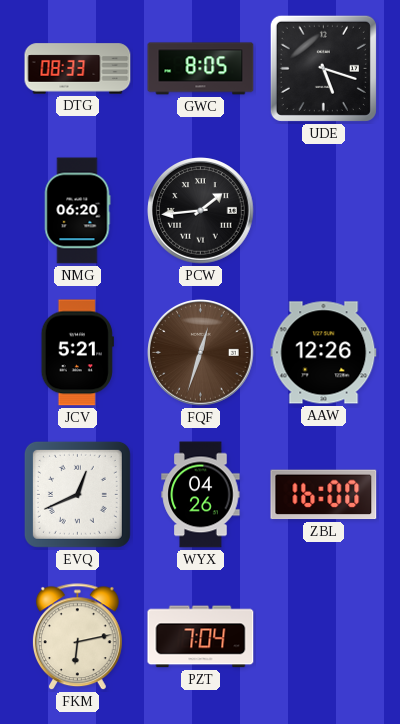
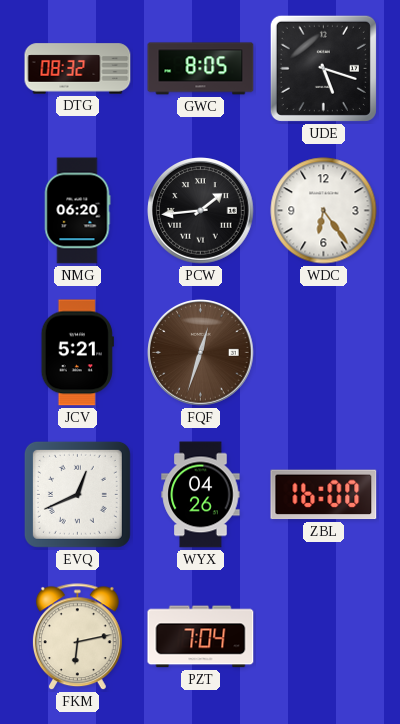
DTG: 08:33 -> 08:32 (78, 69)
WDC: none -> 6:24 (324, 211)
AAW: 12:26 -> none (324, 353)
